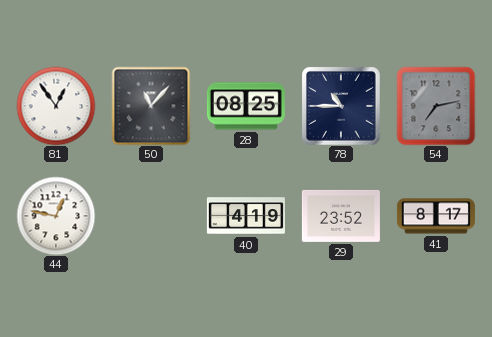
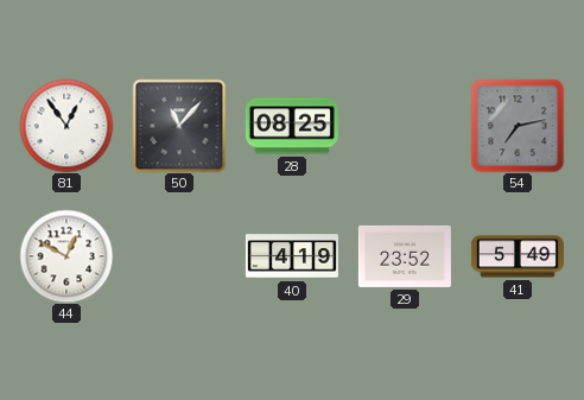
78: 10:45 -> none (341, 106)
44: 12:47 -> 12:50 (66, 256)
41: 8:17 -> 5:49 (518, 256)
